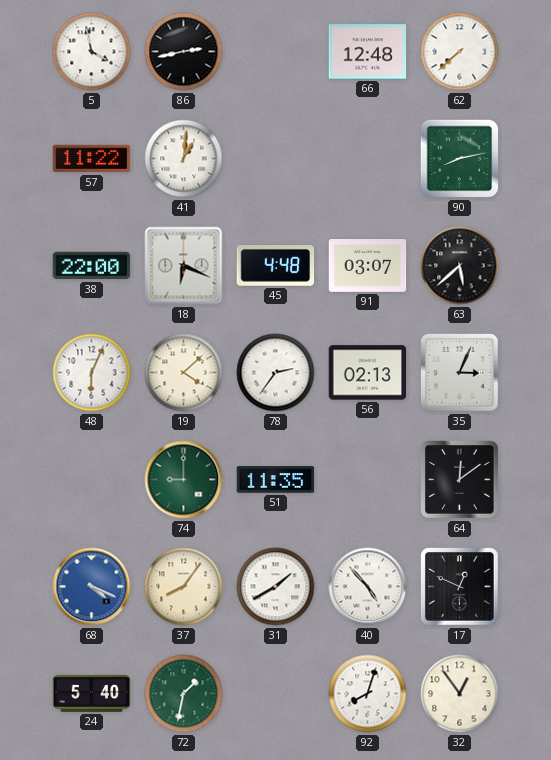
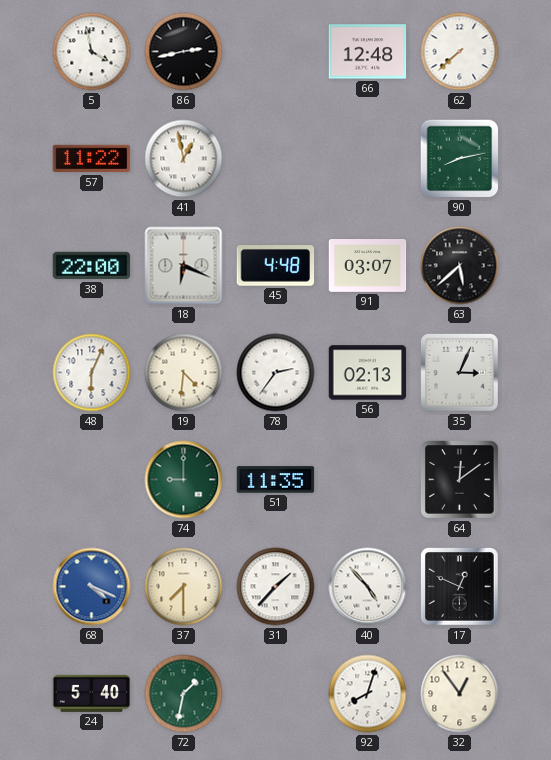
41: 1:01 -> 12:58 (184, 159)
19: 4:08 -> 4:31 (184, 373)
37: 8:06 -> 7:30 (184, 587)
31: 1:40 -> 1:37 (276, 587)
